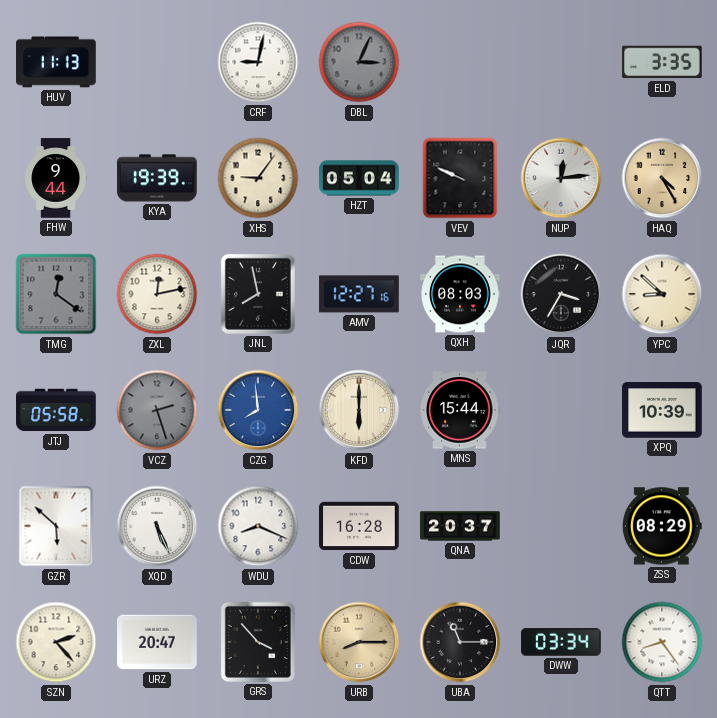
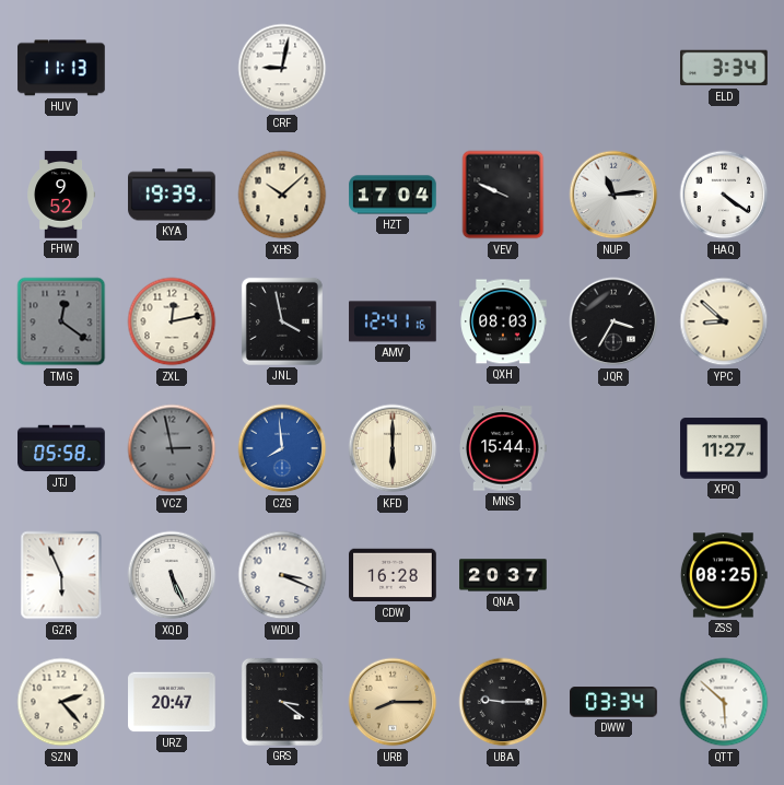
DBL: 3:04 -> none (359, 62)
ELD: 3:35 -> 3:34 (725, 68)
FHW: 9:44 -> 9:52 (62, 195)
XHS: 9:06 -> 10:08 (282, 195)
HZT: 05:04 -> 17:04 (393, 195)
NUP: 12:14 -> 11:14 (613, 195)
HAQ: 4:25 -> 4:21 (724, 195)
HAQ dial: champagne -> white (724, 195)
JNL: 7:58 -> 3:58 (282, 321)
AMV: 12:27 -> 12:41 (393, 321)
VCZ: 2:27 -> 2:58 (172, 448)
XPQ: 10:39 -> 11:27 (724, 448)
GZR: 5:52 -> 5:56 (61, 575)
WDU: 8:19 -> 3:19 (282, 575)
ZSS: 08:29 -> 08:25 (724, 575)
GRS: 3:53 -> 3:21 (282, 702)
UBA: 11:15 -> 9:15 (503, 702)
QTT: 8:24 -> 5:52 (724, 702)
